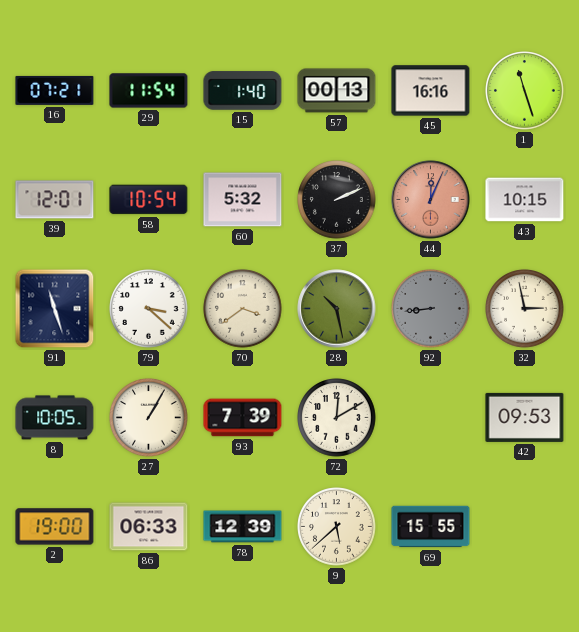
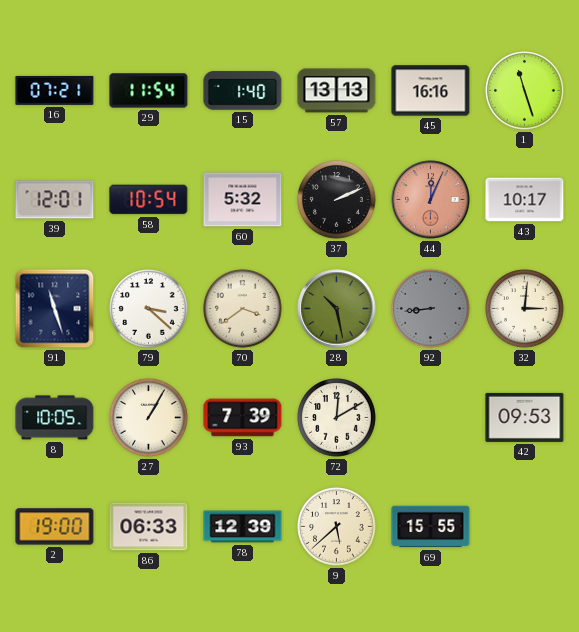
57: 00:13 -> 13:13 (337, 91)
43: 10:15 -> 10:17 (525, 200)
32: 2:58 -> 3:01 (525, 309)
